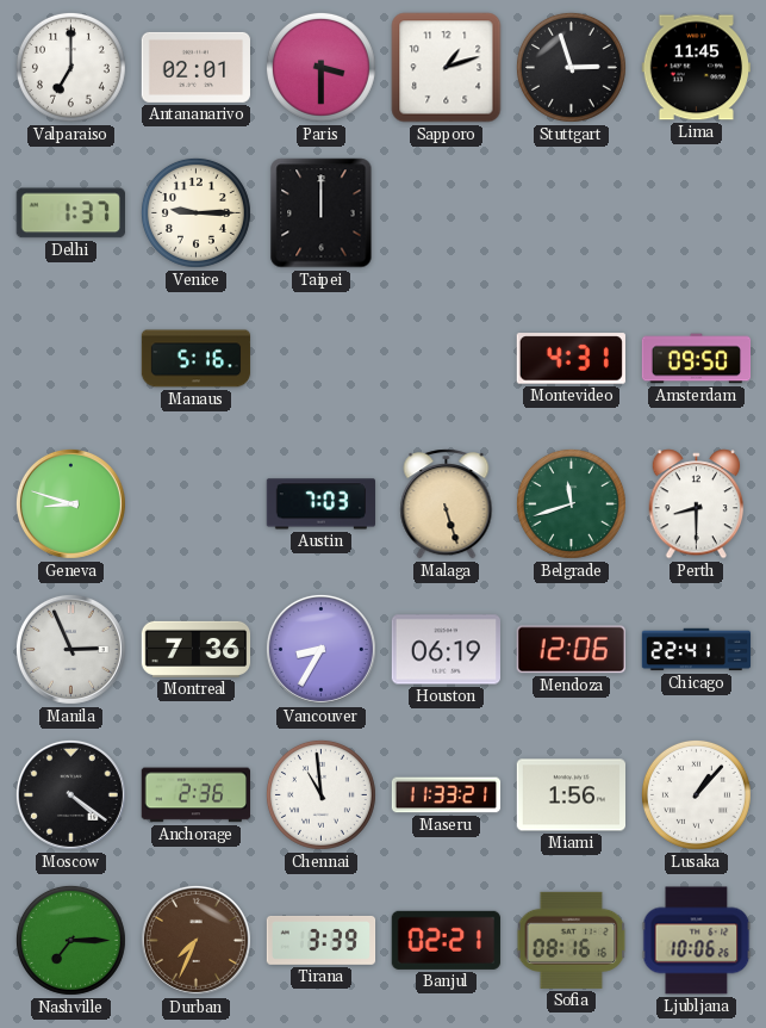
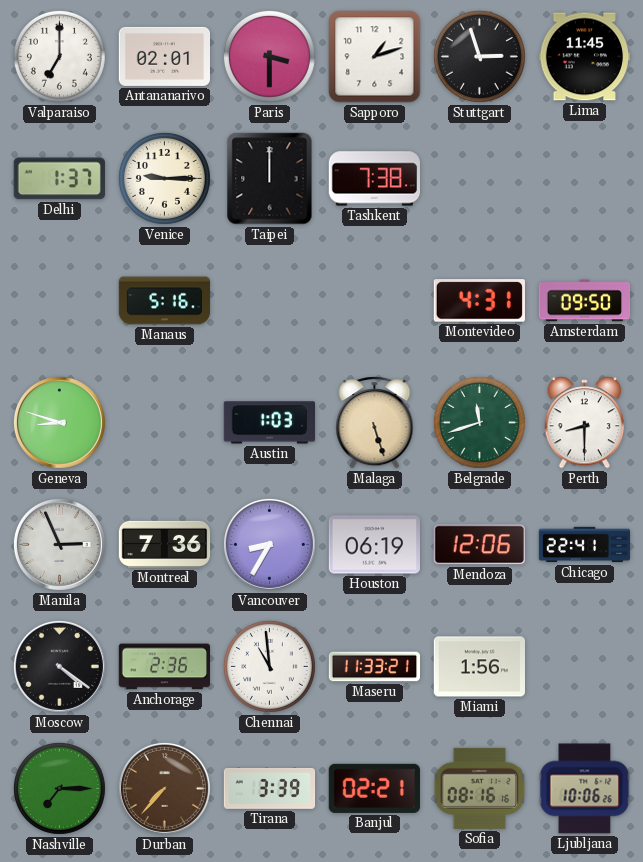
Tashkent: none -> 7:38 (375, 179)
Austin: 7:03 -> 1:03 (269, 423)
Lusaka: 1:07 -> none (696, 794)
Durban: 7:34 -> 7:37 (164, 788)
